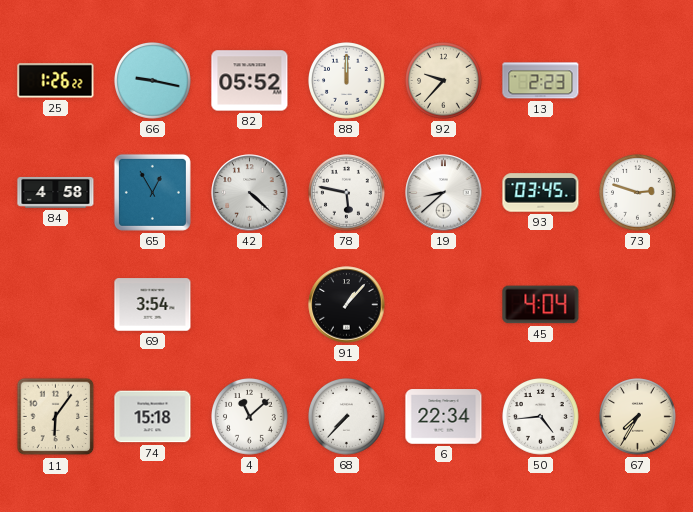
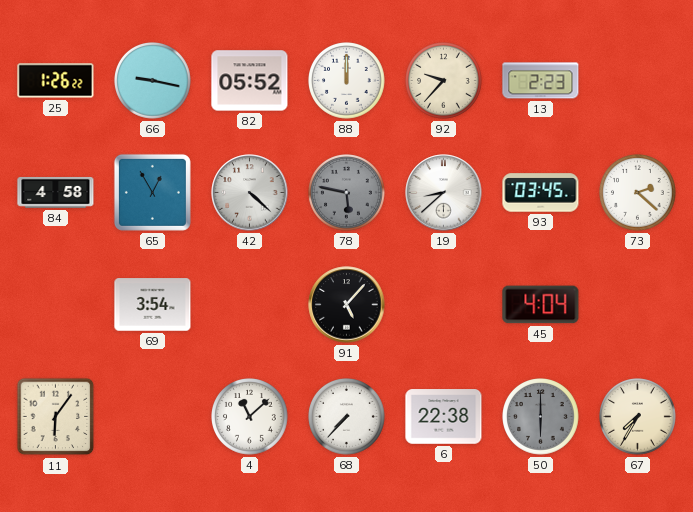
78 dial: white -> grey (347, 193)
73: 2:48 -> 2:22 (638, 193)
91: 1:07 -> 5:07 (347, 305)
74: 15:18 -> none (153, 417)
6: 22:34 -> 22:38 (444, 417)
50: 4:44 -> 6:00 (541, 417)
50 dial: white -> grey (541, 417)
